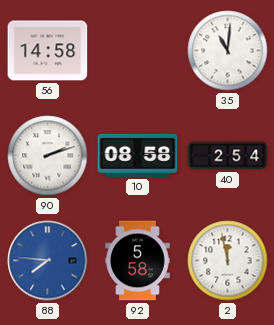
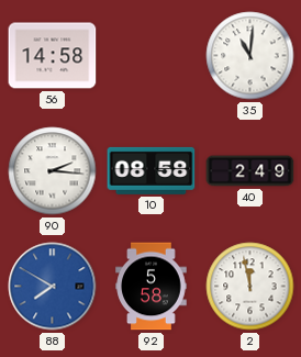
90: 2:12 -> 2:16 (53, 171)
40: 2:54 -> 2:49 (250, 171)
88: 7:46 -> 7:50 (53, 287)
